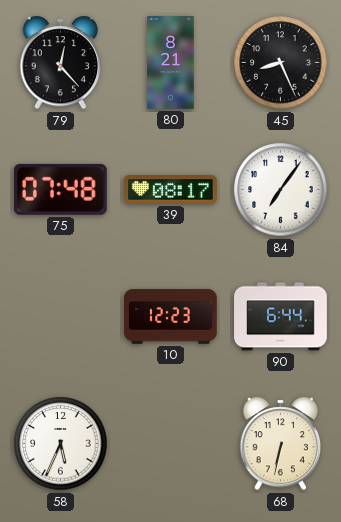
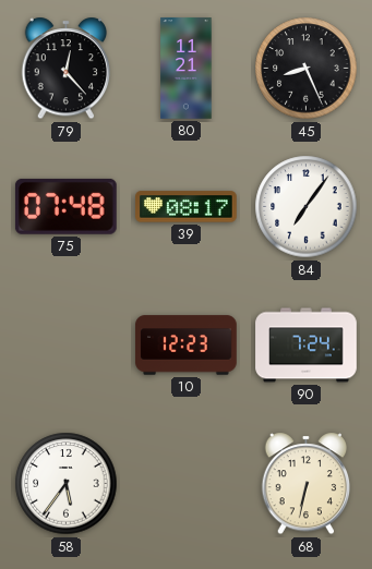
80: 8:21 -> 11:21 (187, 69)
90: 6:44 -> 7:24 (307, 346)
58: 5:34 -> 5:36 (67, 484)
